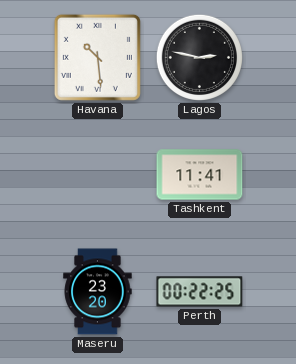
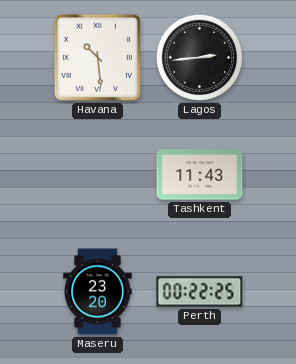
Lagos: 2:47 -> 2:44 (199, 57)
Tashkent: 11:41 -> 11:43 (200, 175)
